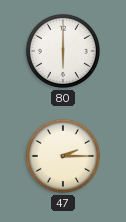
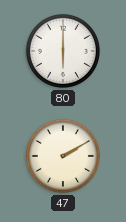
47: 2:15 -> 2:10 (63, 156)
